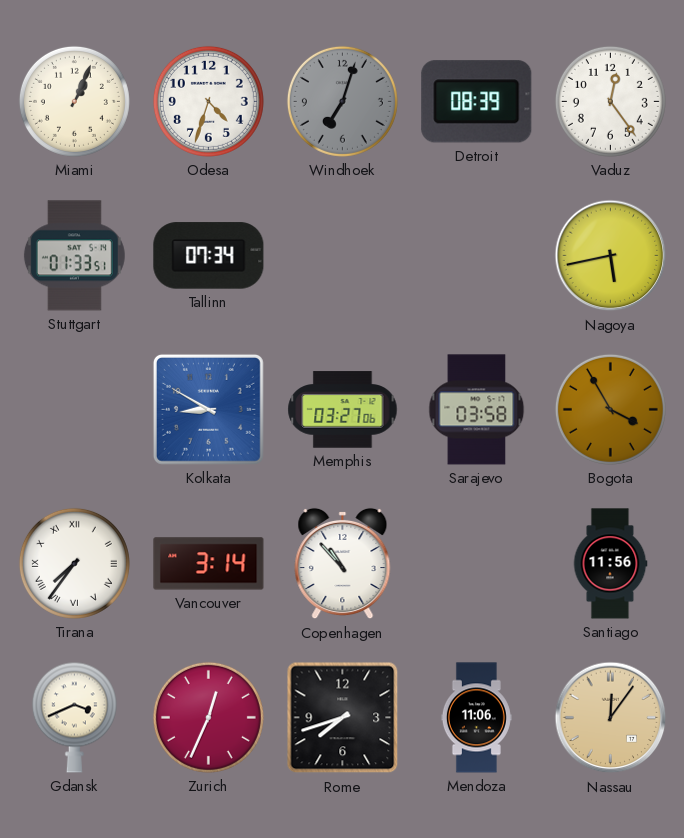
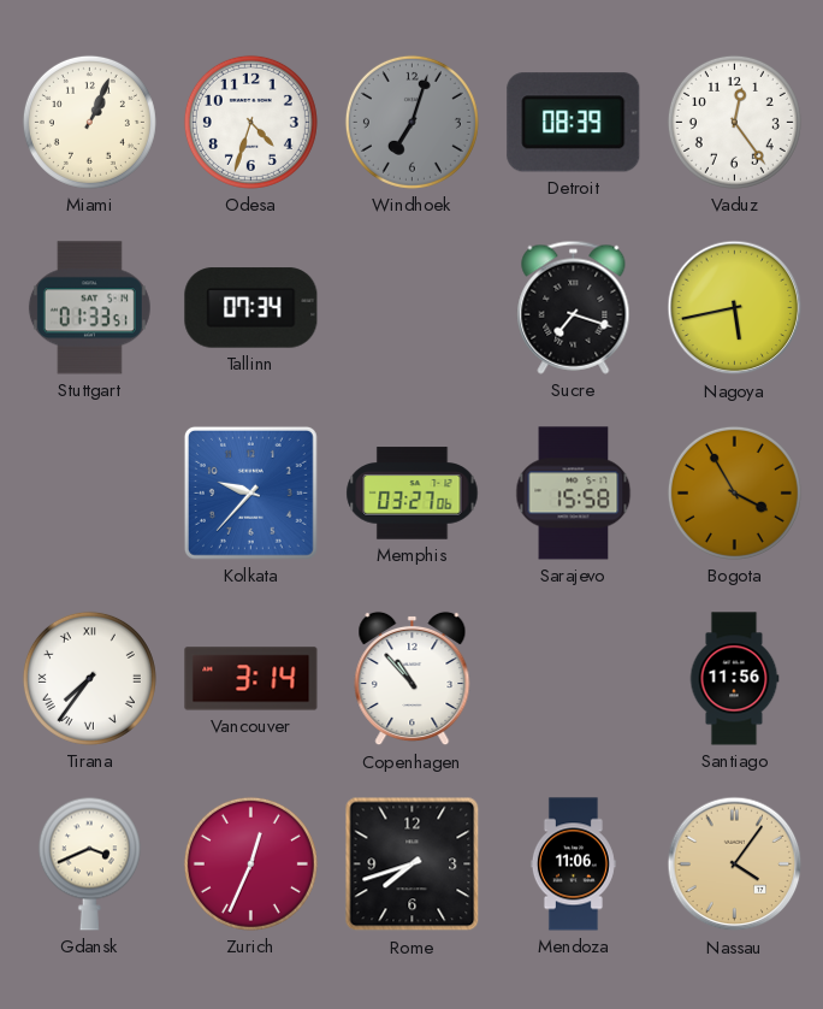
Sucre: none -> 7:18 (574, 307)
Kolkata: 8:50 -> 9:37 (250, 492)
Sarajevo: 03:58 -> 15:58 (574, 494)
Nassau: 12:06 -> 4:06 (735, 865)
